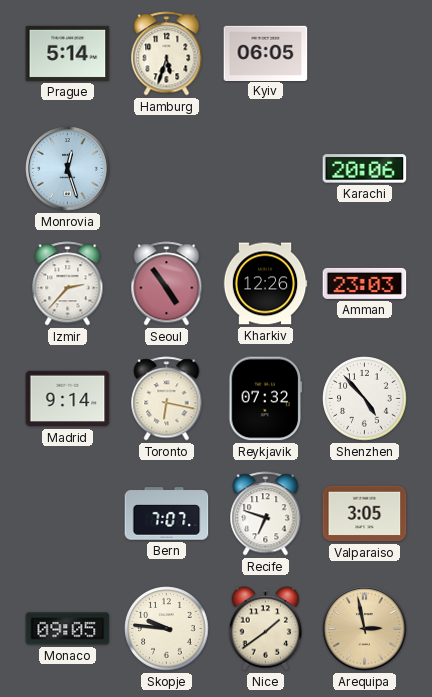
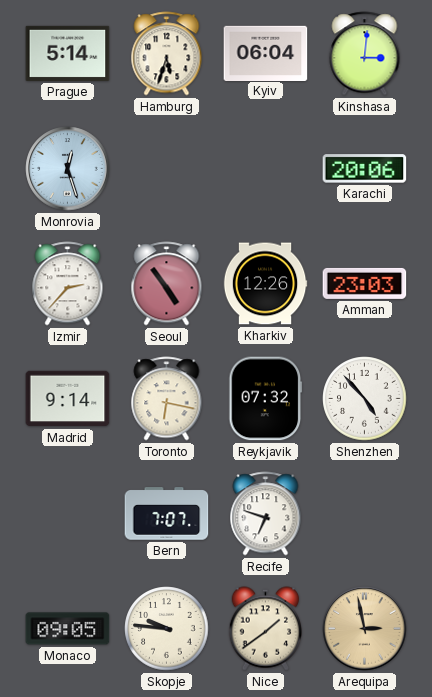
Kyiv: 06:05 -> 06:04 (266, 53)
Kinshasa: none -> 3:01 (365, 54)
Valparaiso: 3:05 -> none (365, 514)
